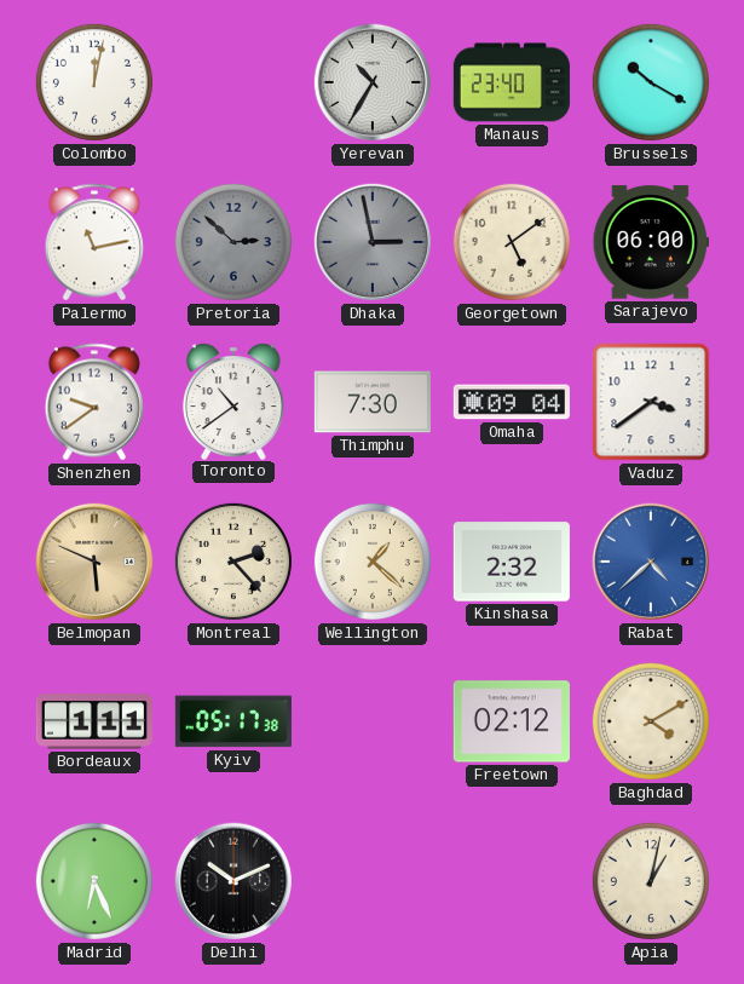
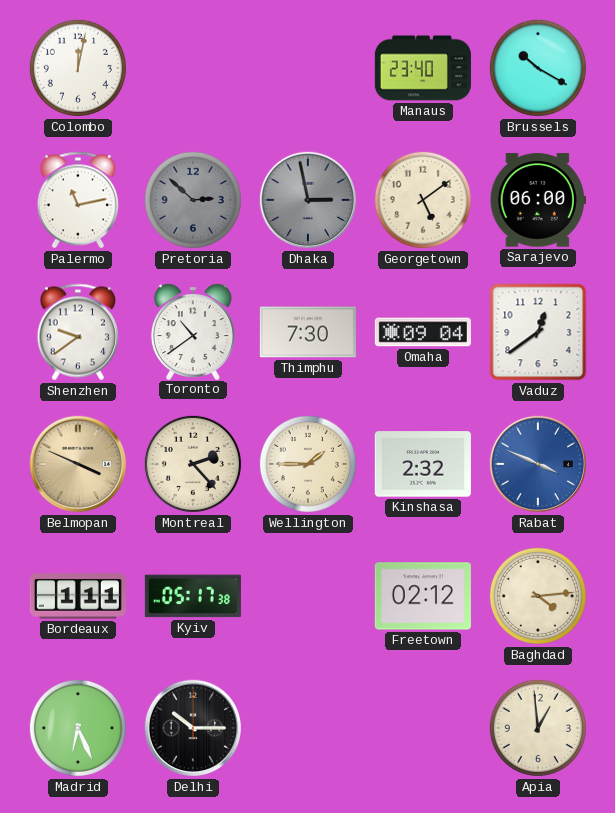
Yerevan: 10:35 -> none (373, 82)
Vaduz: 3:39 -> 12:39 (538, 332)
Belmopan: 5:49 -> 3:49 (78, 464)
Wellington: 1:22 -> 1:45 (308, 464)
Rabat: 4:38 -> 3:49 (538, 464)
Baghdad: 4:10 -> 4:14 (538, 596)
Delhi: 10:11 -> 10:15 (193, 728)
Apia: 1:02 -> 12:59 (538, 728)
